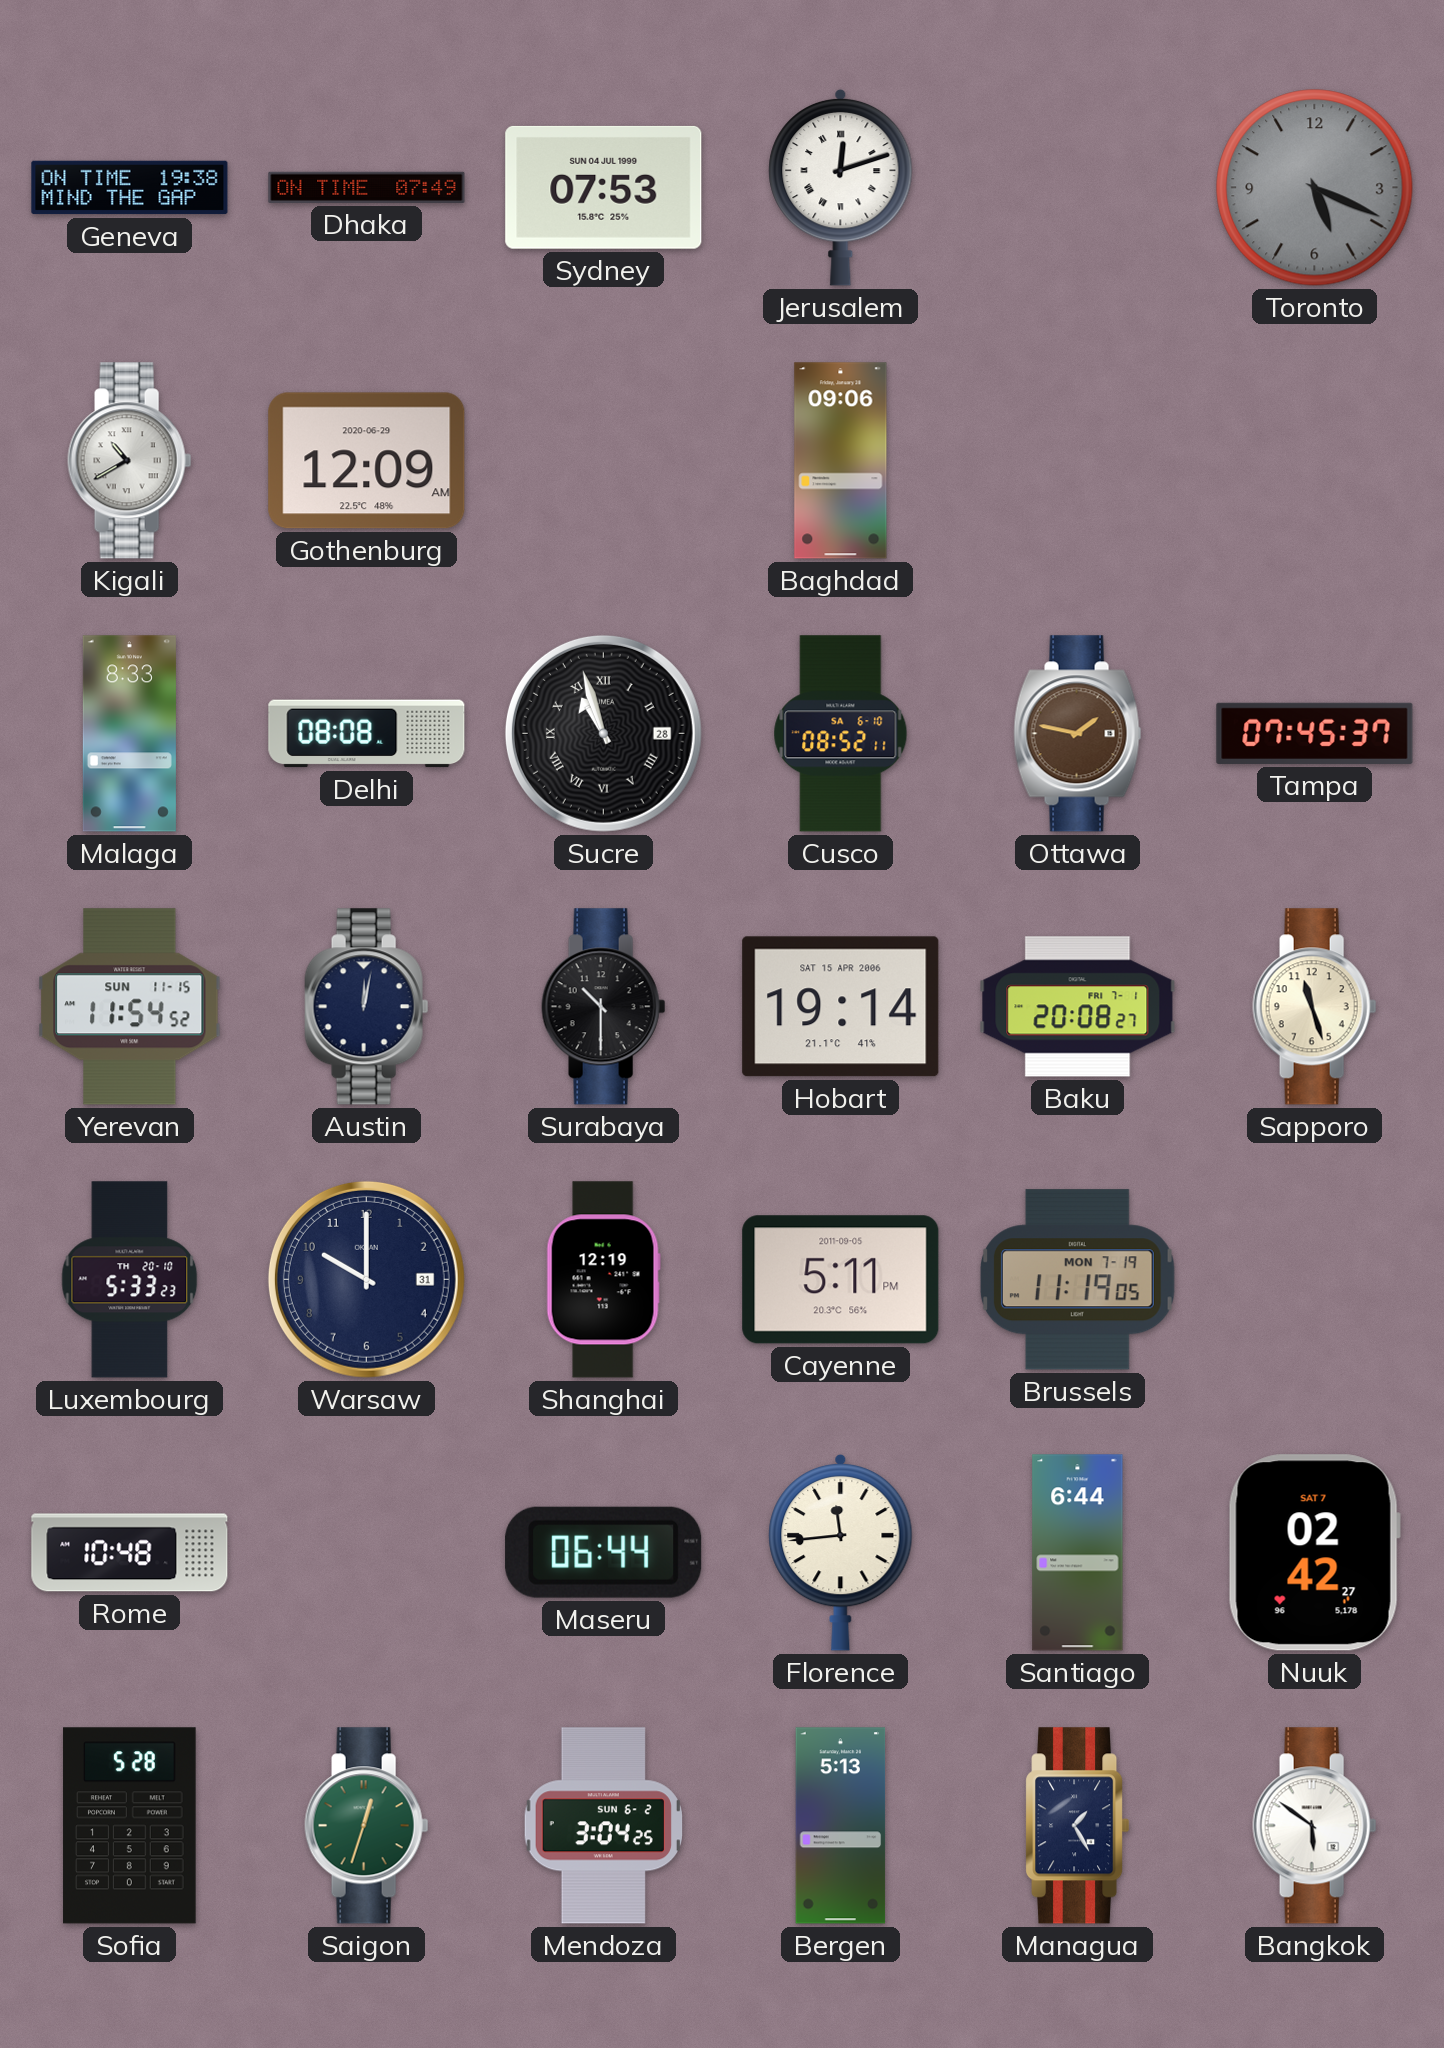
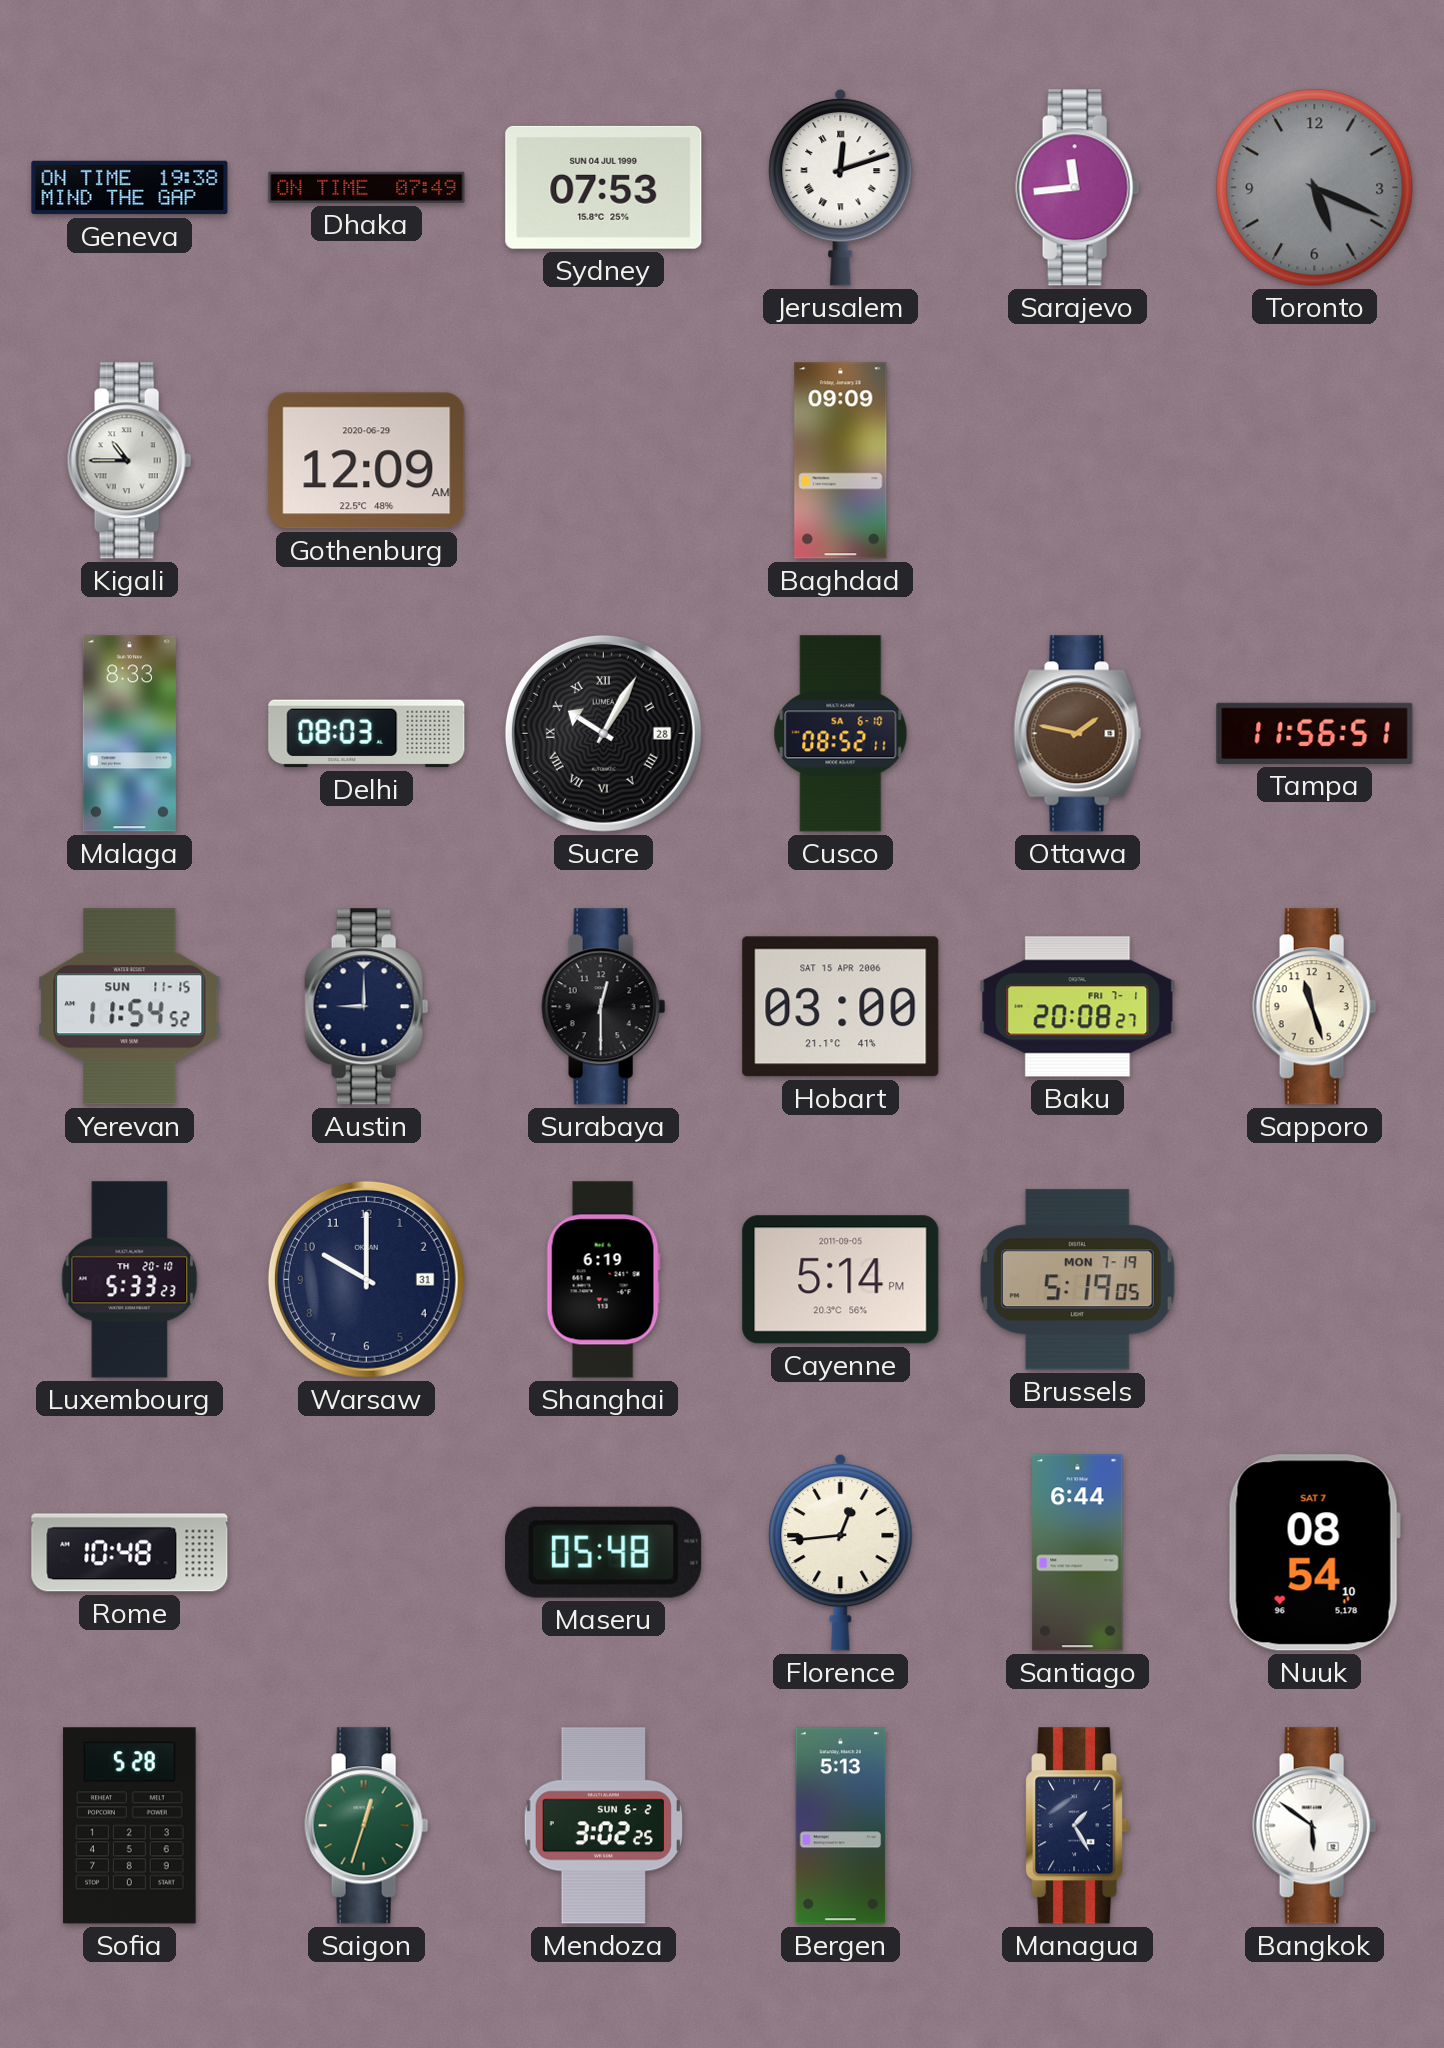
Sarajevo: none -> 11:44 (1078, 188)
Kigali: 10:40 -> 10:45 (130, 461)
Baghdad: 09:06 -> 09:09 (841, 461)
Delhi: 08:08 -> 08:03 (367, 734)
Sucre: 10:57 -> 10:05 (603, 733)
Tampa: 07:45 -> 11:56 (1315, 733)
Austin: 12:02 -> 9:00 (367, 1007)
Surabaya: 10:30 -> 12:30 (604, 1007)
Hobart: 19:14 -> 03:00 (841, 1007)
Shanghai: 12:19 -> 6:19 (603, 1280)
Cayenne: 5:11 -> 5:14 (841, 1280)
Brussels: 11:19 -> 5:19 (1077, 1280)
Maseru: 06:44 -> 05:48 (604, 1552)
Florence: 11:44 -> 12:44 (841, 1552)
Nuuk: 02:42 -> 08:54 (1314, 1553)
Mendoza: 3:04 -> 3:02 (603, 1826)
